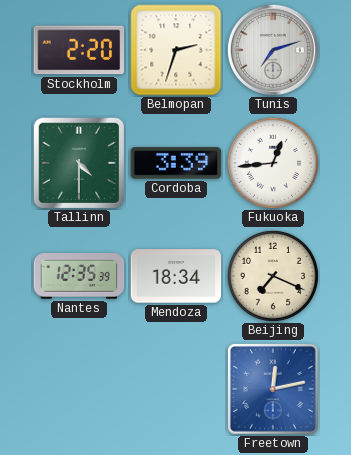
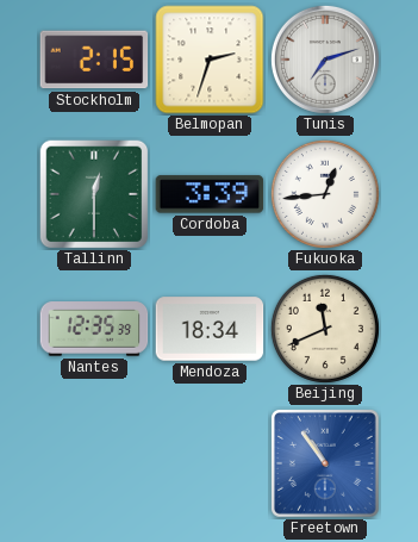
Stockholm: 2:20 -> 2:15 (94, 60)
Tallinn: 4:30 -> 12:30 (94, 194)
Beijing: 7:19 -> 11:41 (325, 329)
Freetown: 12:13 -> 10:54 (326, 465)
